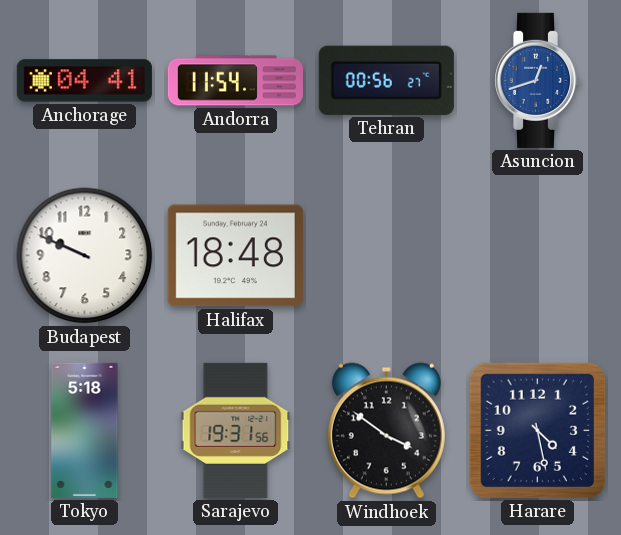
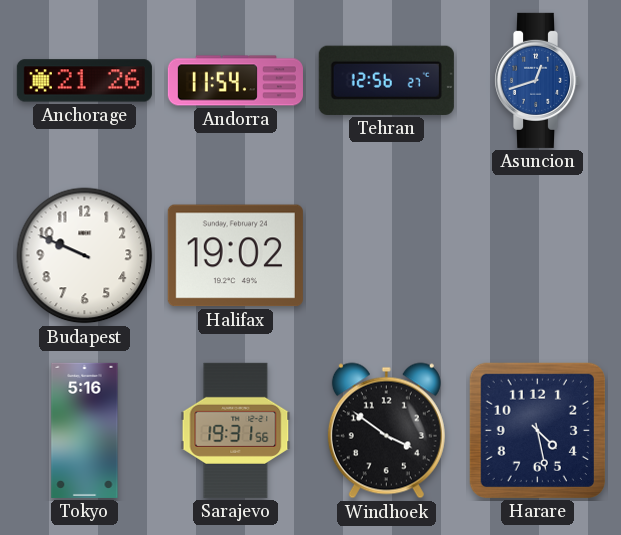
Anchorage: 04:41 -> 21:26 (84, 81)
Tehran: 00:56 -> 12:56 (386, 80)
Halifax: 18:48 -> 19:02 (235, 256)
Tokyo: 5:18 -> 5:16 (85, 430)
